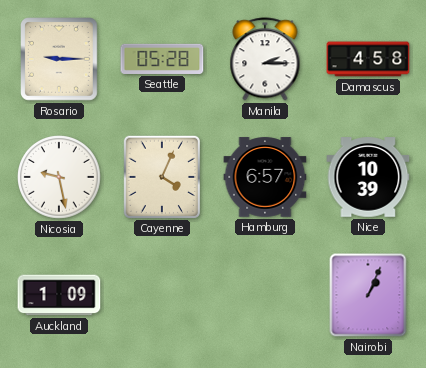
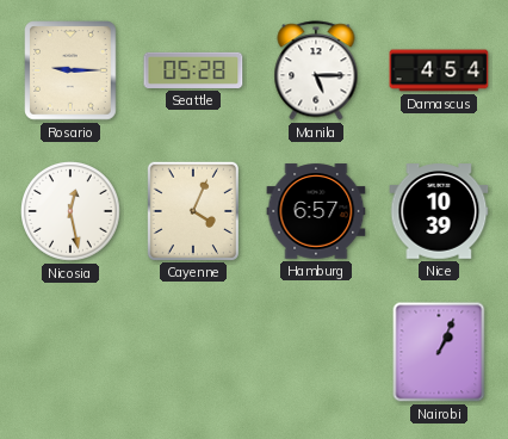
Manila: 2:15 -> 5:15 (316, 70)
Damascus: 4:58 -> 4:54 (439, 70)
Nicosia: 9:28 -> 12:28 (72, 212)
Auckland: 1:09 -> none (59, 295)
